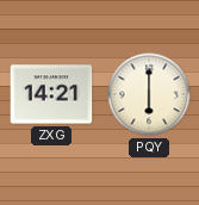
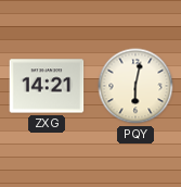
PQY: 6:00 -> 6:02 (135, 86)
